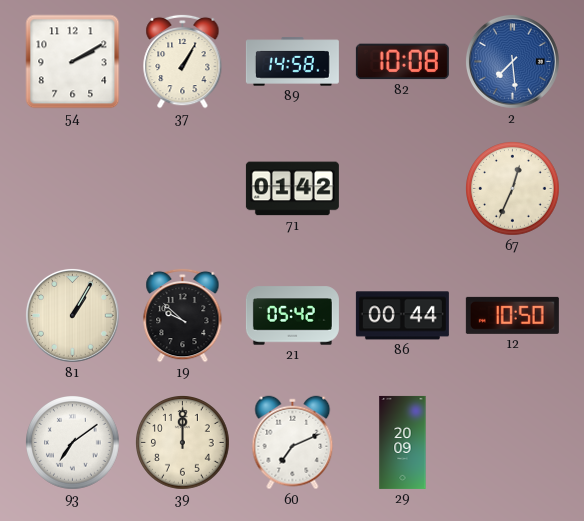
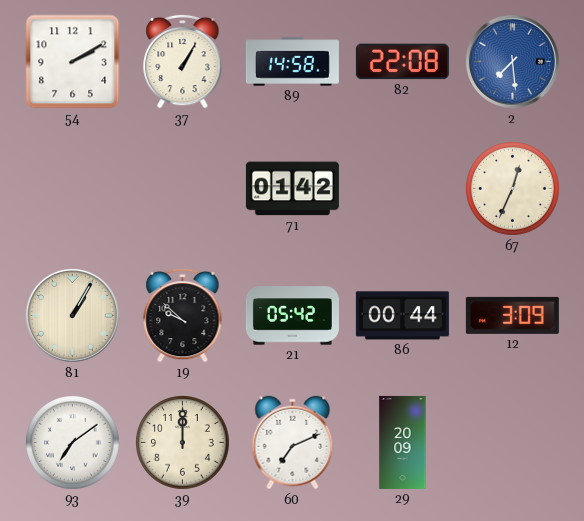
82: 10:08 -> 22:08 (402, 62)
12: 10:50 -> 3:09 (512, 315)
